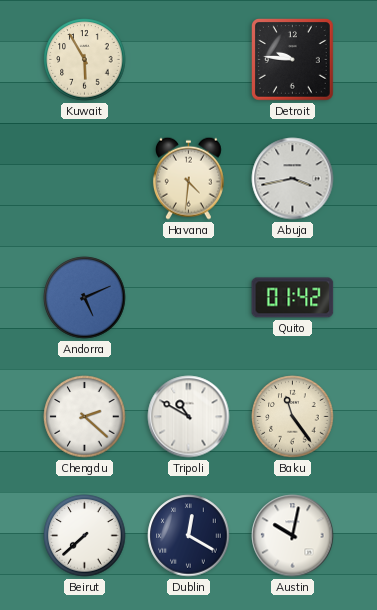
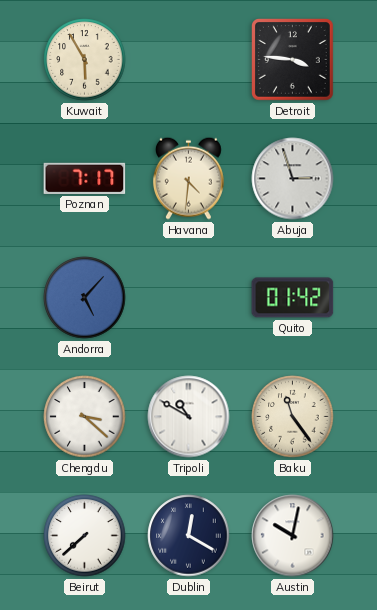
Detroit: 9:46 -> 3:46 (293, 60)
Poznan: none -> 7:17 (85, 178)
Abuja: 3:43 -> 2:57 (293, 179)
Andorra: 5:11 -> 5:07 (85, 298)
Chengdu: 2:22 -> 3:22 (85, 417)
